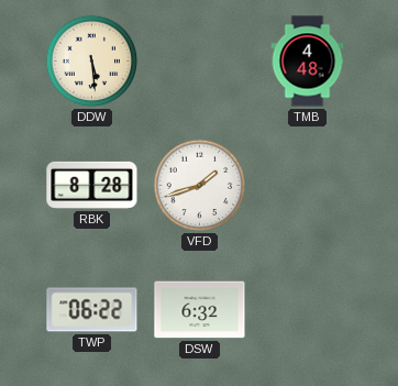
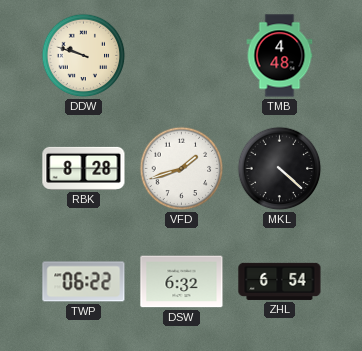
DDW: 5:29 -> 9:48 (84, 56)
MKL: none -> 4:22 (280, 169)
ZHL: none -> 6:54 (280, 281)
